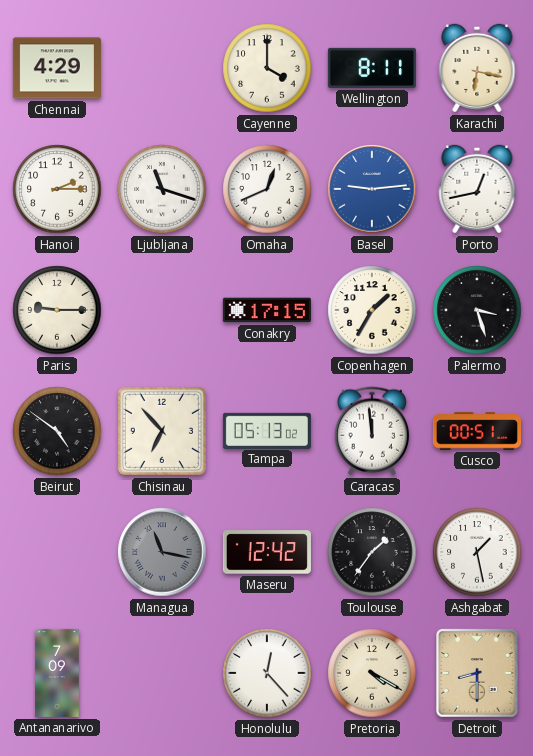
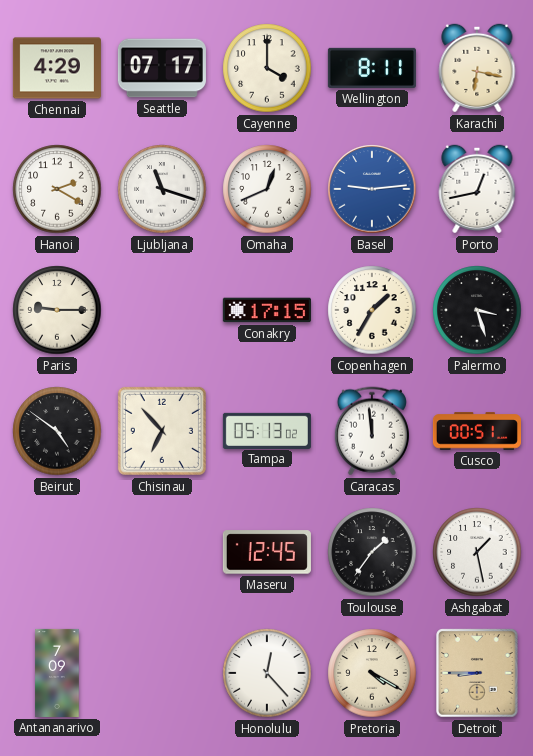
Seattle: none -> 07:17 (162, 68)
Hanoi: 2:15 -> 2:20 (57, 189)
Managua: 11:17 -> none (162, 552)
Maseru: 12:42 -> 12:45 (267, 552)
Detroit: 8:30 -> 8:45 (477, 673)
